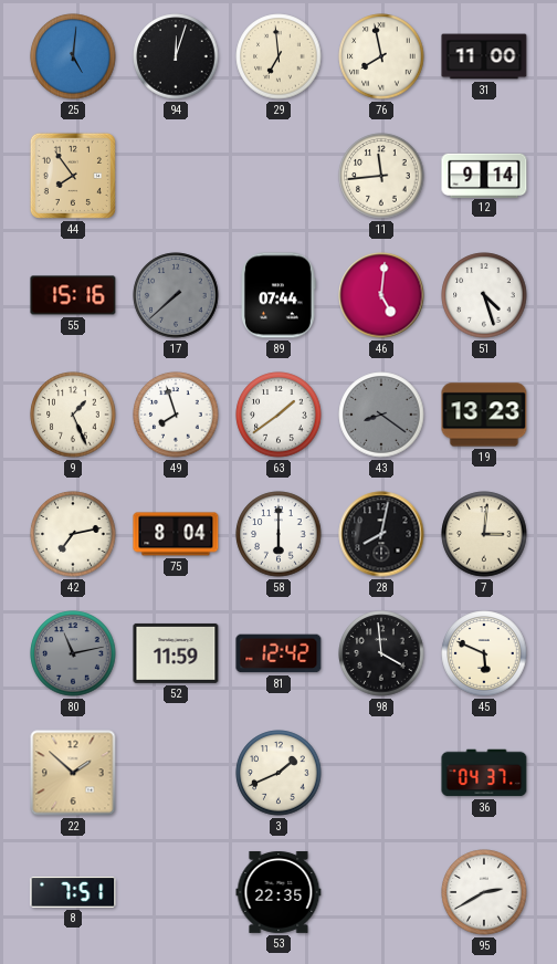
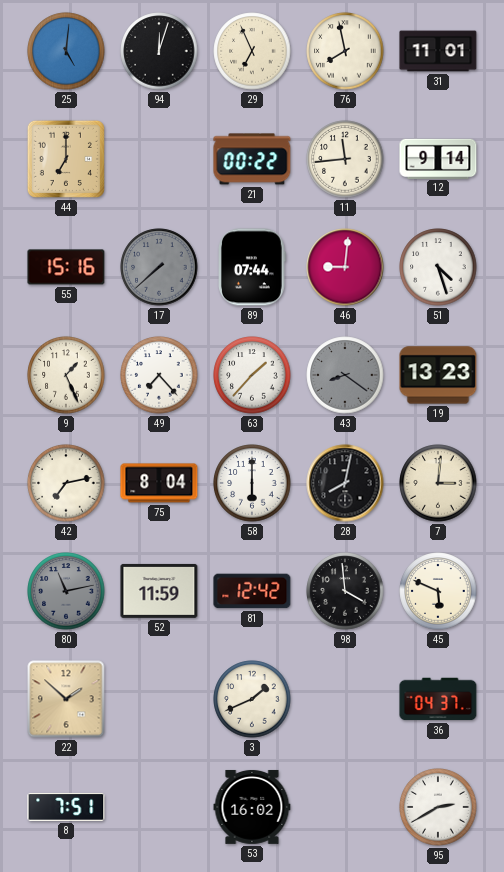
29: 6:59 -> 6:56 (252, 51)
31: 11:00 -> 11:01 (438, 51)
44: 7:54 -> 7:00 (66, 159)
21: none -> 00:22 (252, 159)
46: 5:01 -> 9:01 (345, 267)
49: 7:57 -> 7:23 (159, 375)
63: 1:39 -> 1:37 (252, 375)
53: 22:35 -> 16:02 (252, 807)
